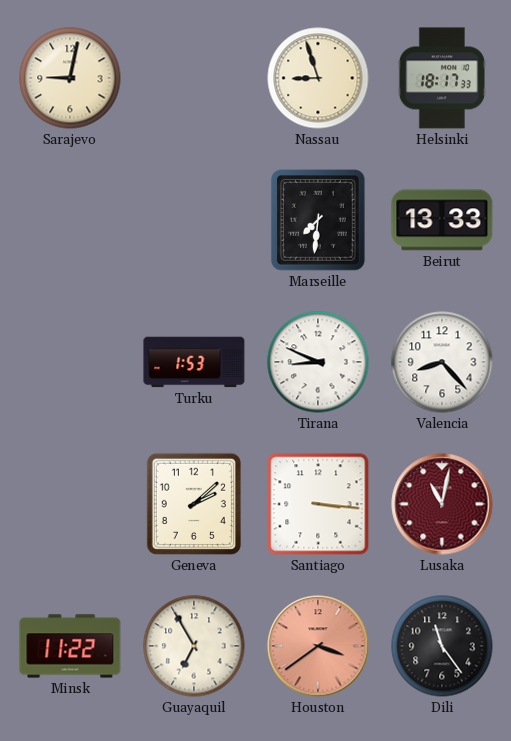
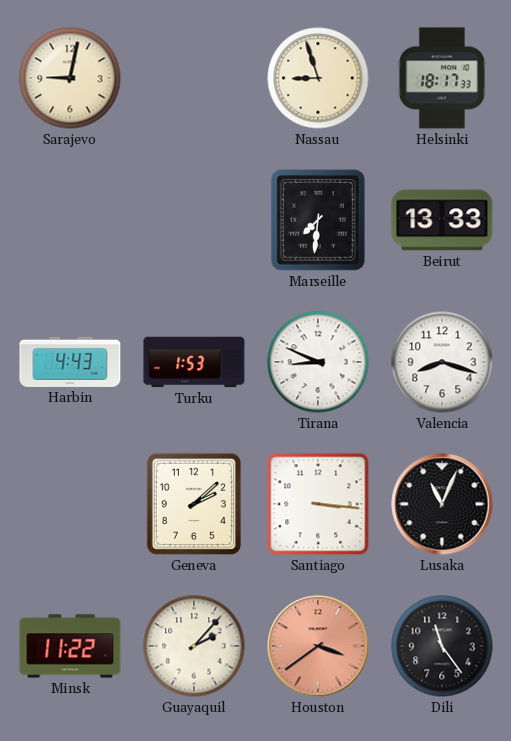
Harbin: none -> 4:43 (70, 362)
Valencia: 8:23 -> 8:18 (442, 362)
Lusaka: 11:02 -> 11:04 (442, 504)
Lusaka dial: burgundy -> black (442, 504)
Guayaquil: 6:55 -> 2:07 (194, 646)
